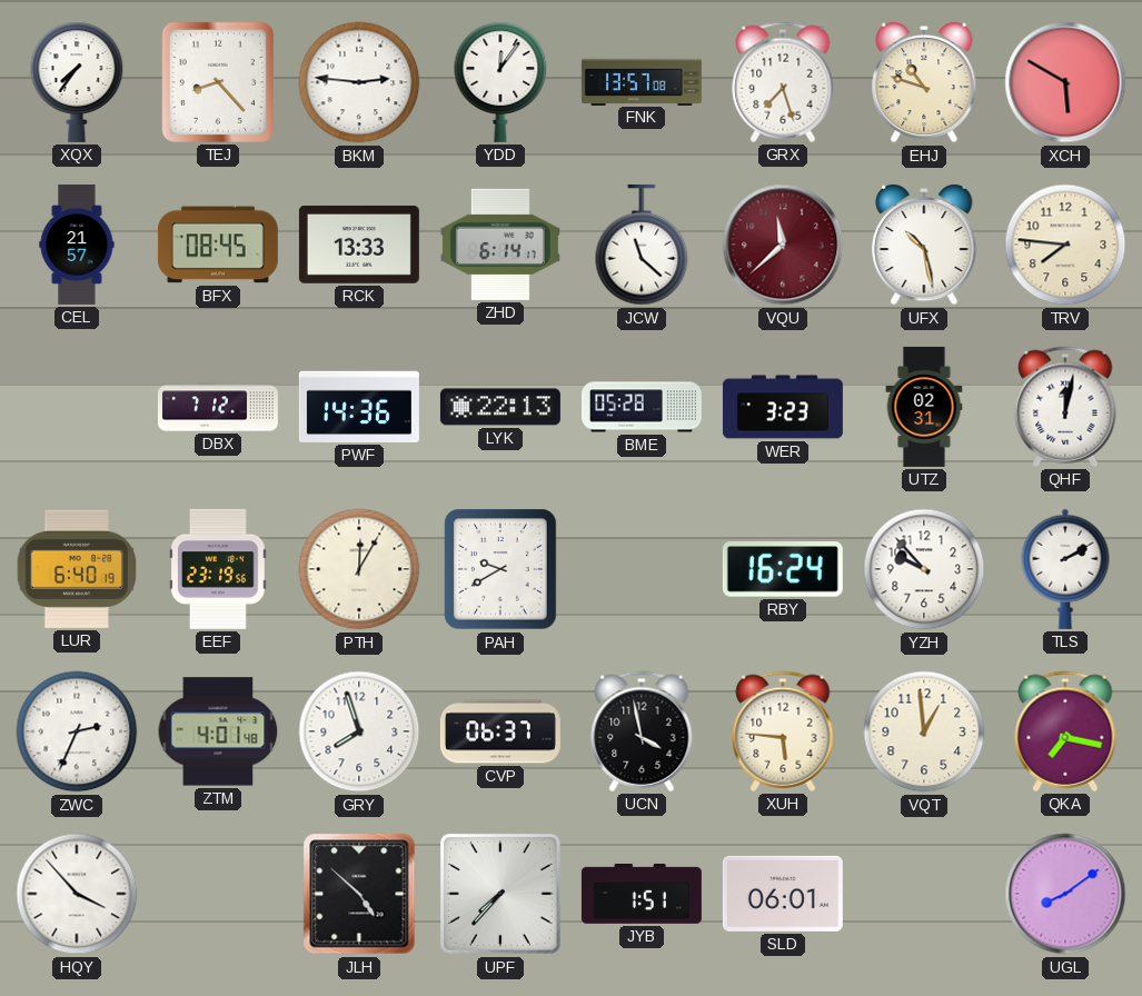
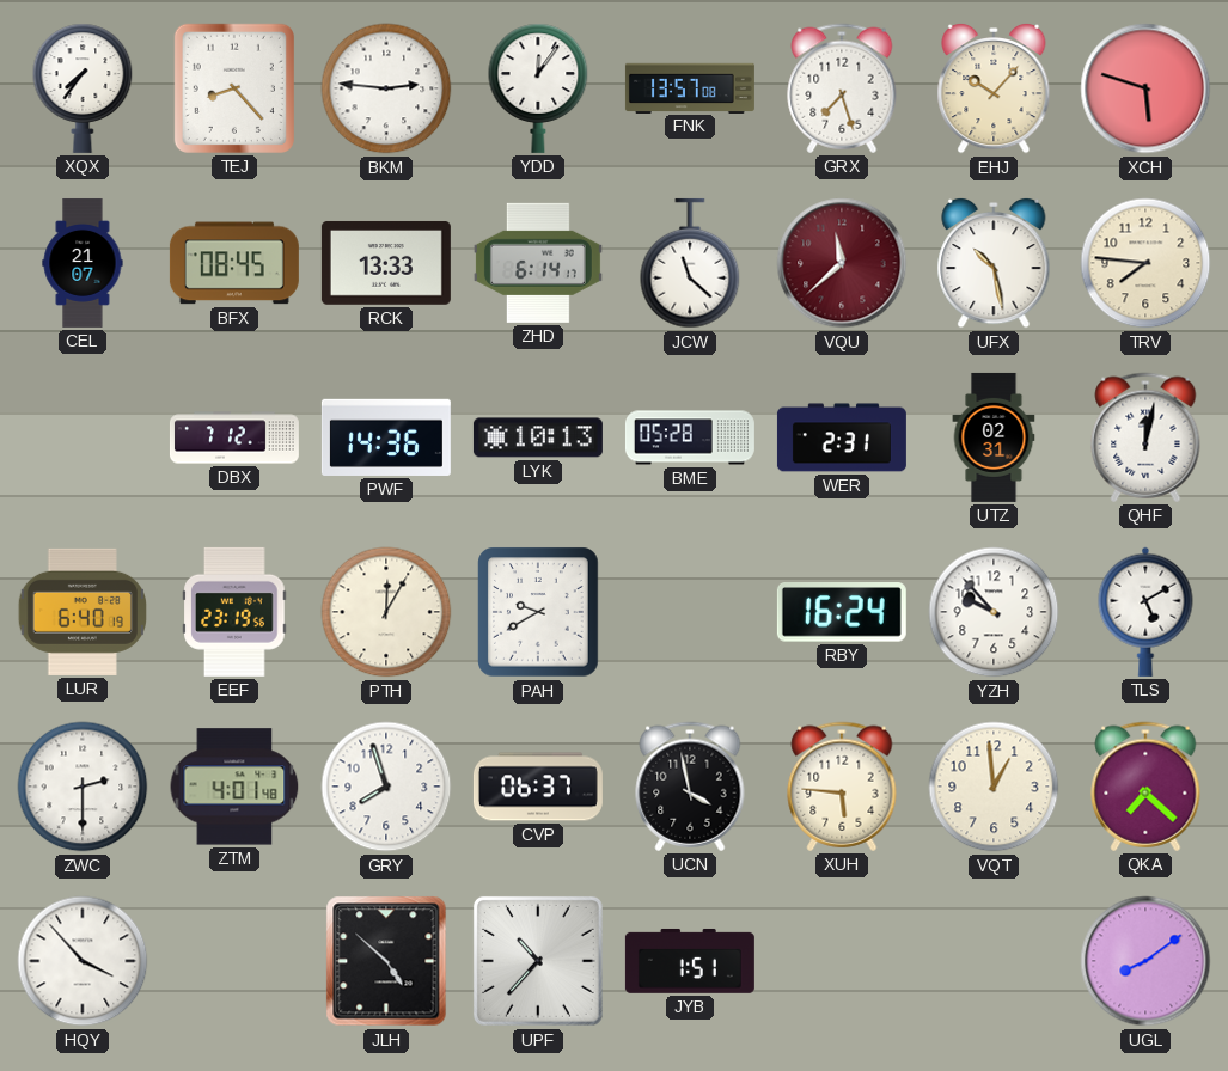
EHJ: 10:48 -> 10:07 (994, 88)
XCH: 5:50 -> 5:48 (1145, 88)
CEL: 21:57 -> 21:07 (83, 263)
LYK: 22:13 -> 10:13 (538, 437)
WER: 3:23 -> 2:31 (842, 437)
TLS: 2:10 -> 5:10 (1145, 612)
ZWC: 2:34 -> 2:30 (83, 787)
QKA: 7:17 -> 7:22 (1145, 787)
UPF: 7:37 -> 10:37 (538, 961)
SLD: 06:01 -> none (783, 894)
